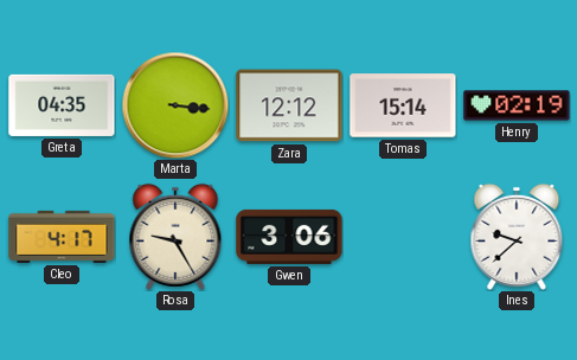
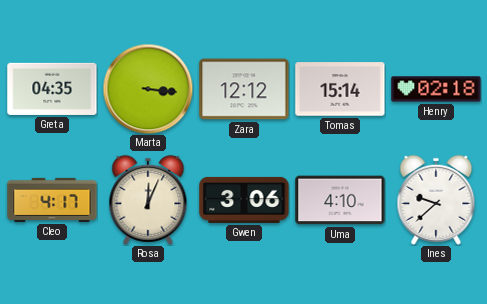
Henry: 02:19 -> 02:18 (436, 89)
Rosa: 9:25 -> 12:04 (148, 200)
Uma: none -> 4:10 (340, 200)
